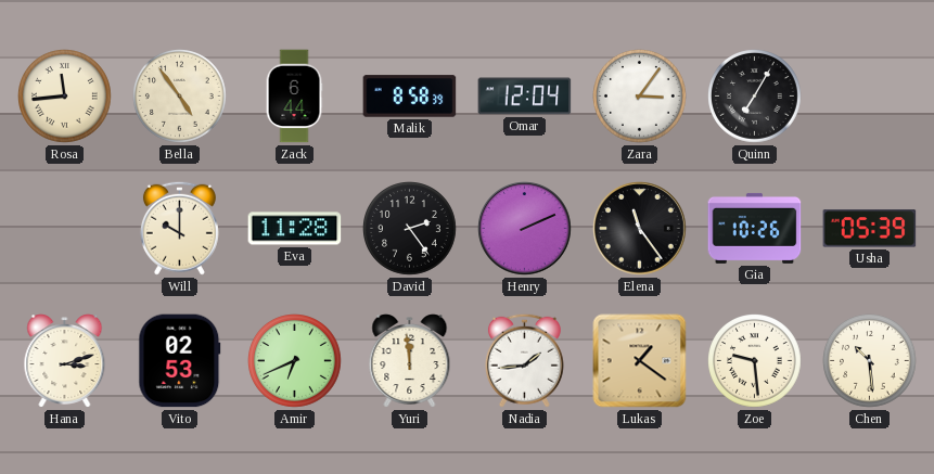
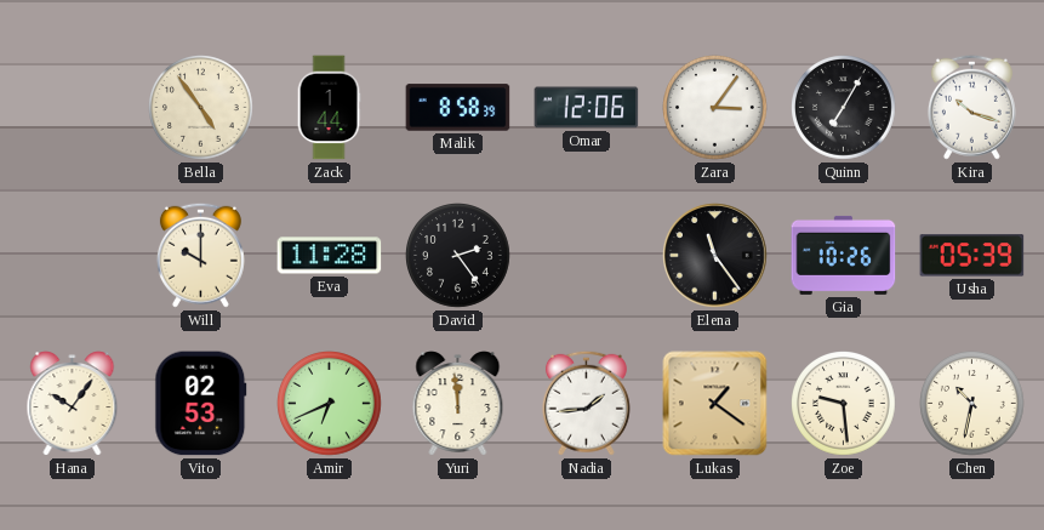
Rosa: 11:44 -> none (65, 97)
Zack: 6:44 -> 1:44 (329, 108)
Omar: 12:04 -> 12:06 (587, 108)
Kira: none -> 10:18 (971, 107)
Henry: 2:11 -> none (525, 229)
Hana: 3:12 -> 10:06 (73, 404)
Chen: 10:29 -> 10:32 (972, 404)
